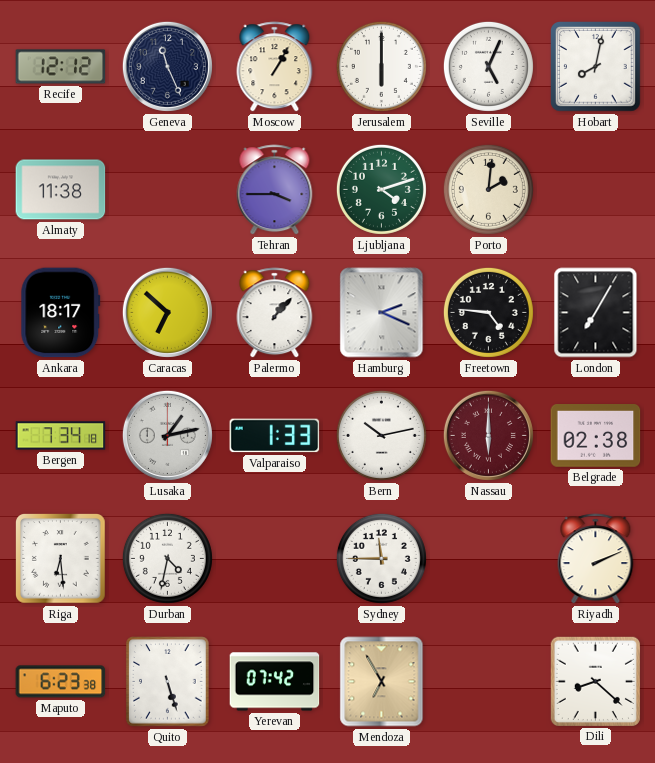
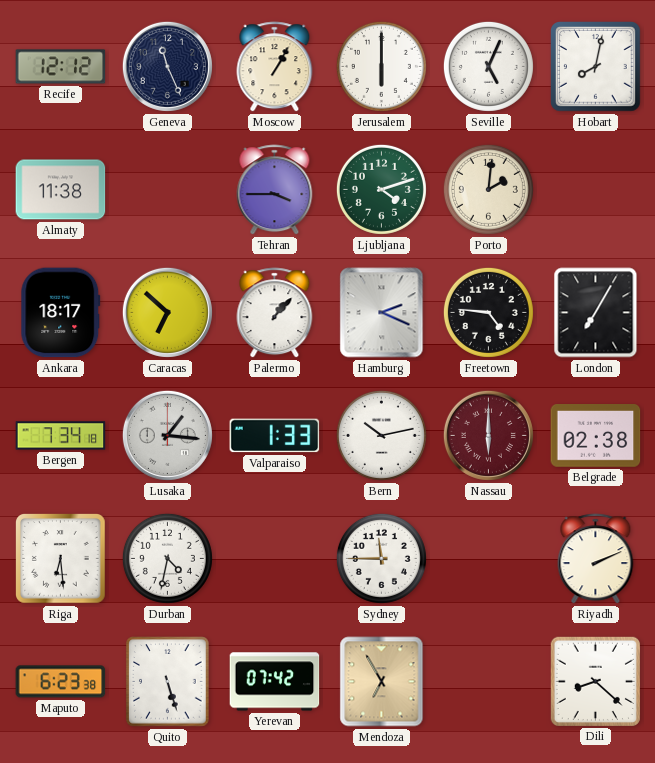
Lusaka: 1:13 -> 1:16 (167, 435)
